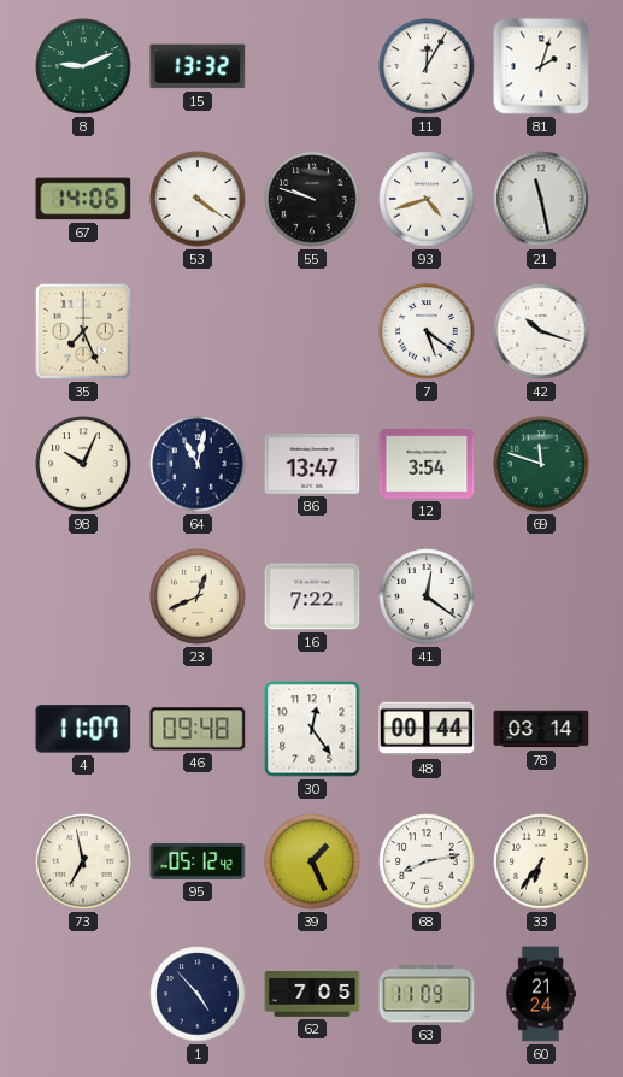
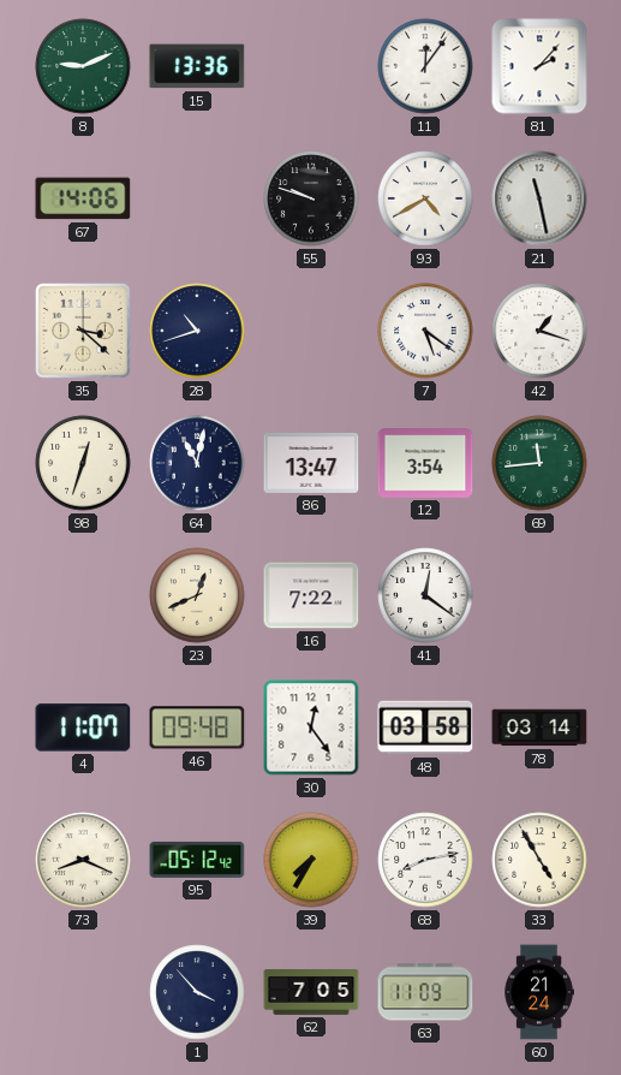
15: 13:32 -> 13:36 (197, 66)
11: 12:05 -> 12:06 (425, 66)
81: 2:03 -> 2:07 (539, 66)
53: 4:21 -> none (198, 199)
93: 4:42 -> 4:40 (425, 198)
35: 7:26 -> 3:22 (84, 332)
28: none -> 10:42 (197, 331)
42: 10:18 -> 1:18 (539, 331)
98: 10:04 -> 12:33 (83, 463)
69: 11:48 -> 11:44 (539, 463)
48: 00:44 -> 03:58 (425, 727)
73: 6:58 -> 8:19 (83, 860)
39: 1:26 -> 7:35 (311, 860)
33: 6:36 -> 4:55 (539, 860)
1: 4:53 -> 3:53 (197, 992)
